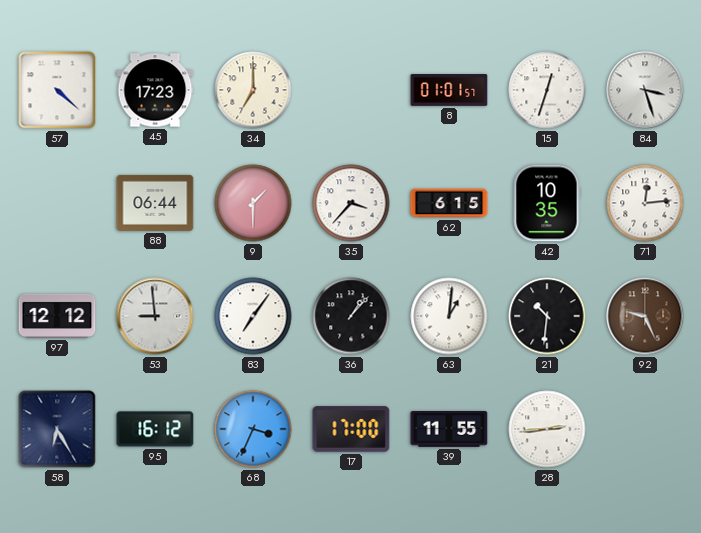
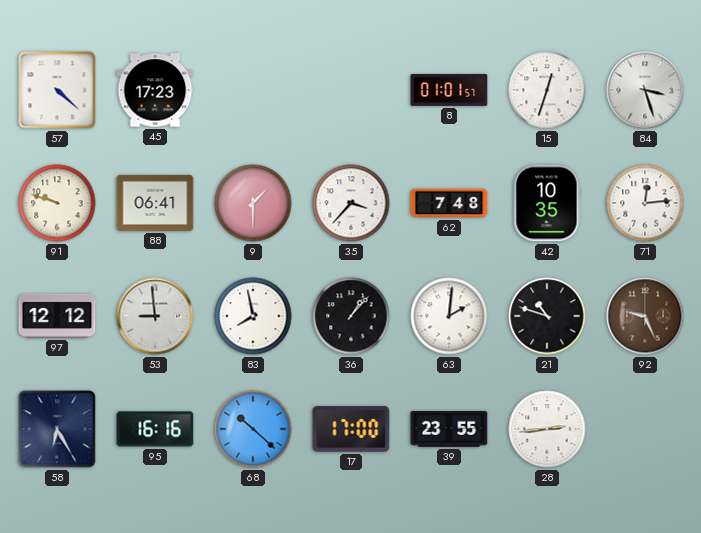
34: 7:00 -> none (253, 90)
91: none -> 9:48 (57, 203)
88: 06:44 -> 06:41 (155, 203)
62: 6:15 -> 7:48 (449, 203)
83: 7:06 -> 7:58 (253, 316)
63: 1:01 -> 2:01 (449, 316)
21: 10:31 -> 10:48 (547, 316)
95: 16:12 -> 16:16 (155, 429)
68: 3:34 -> 10:22 (253, 429)
39: 11:55 -> 23:55 (449, 430)
